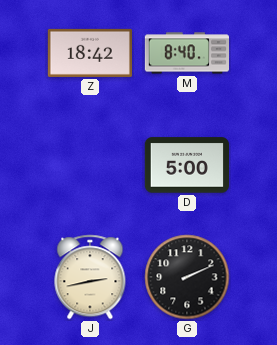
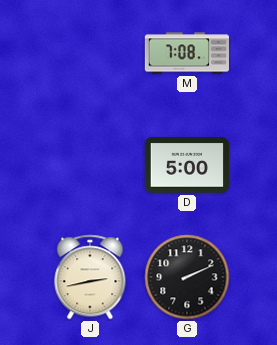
Z: 18:42 -> none (89, 53)
M: 8:40 -> 7:08 (187, 53)
